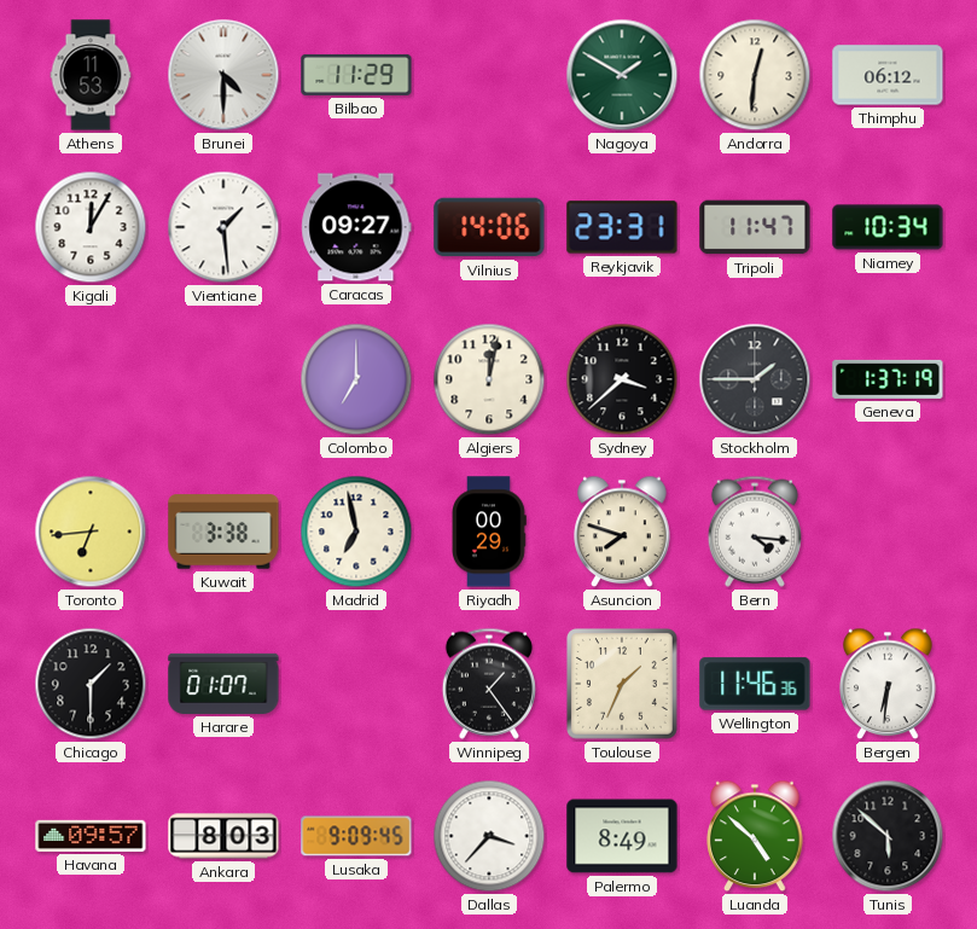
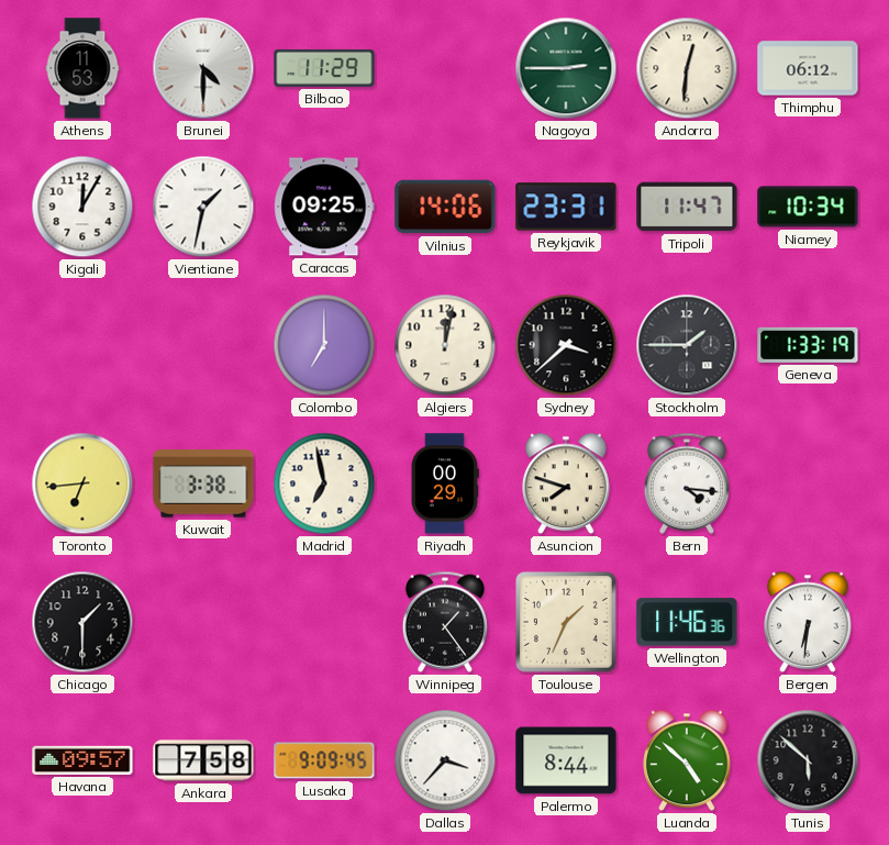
Nagoya: 1:50 -> 2:45 (566, 68)
Vientiane: 1:29 -> 1:32 (203, 207)
Caracas: 09:27 -> 09:25 (324, 207)
Geneva: 1:37 -> 1:33 (808, 345)
Harare: 01:07 -> none (223, 684)
Ankara: 8:03 -> 7:58 (203, 760)
Palermo: 8:49 -> 8:44 (566, 760)
